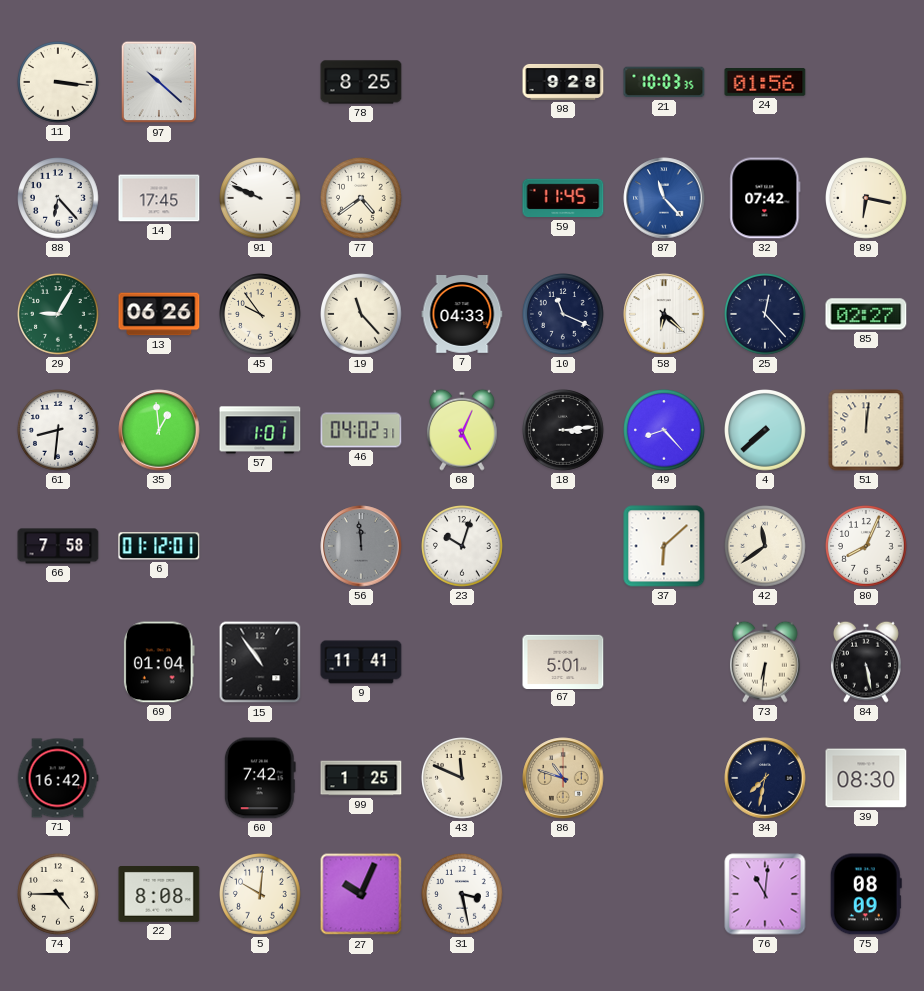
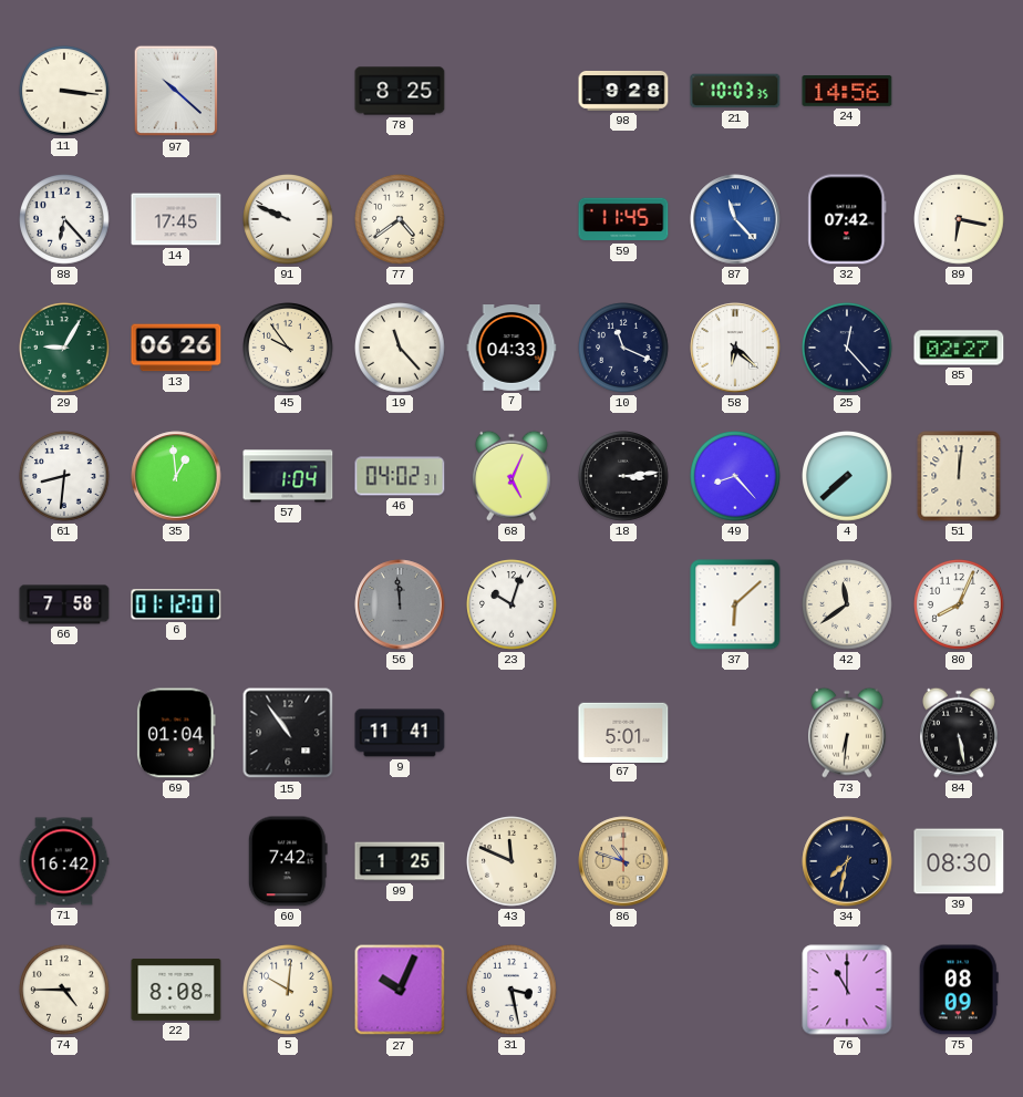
24: 01:56 -> 14:56 (847, 92)
57: 1:01 -> 1:04 (288, 476)
76: 11:01 -> 11:00 (847, 990)
